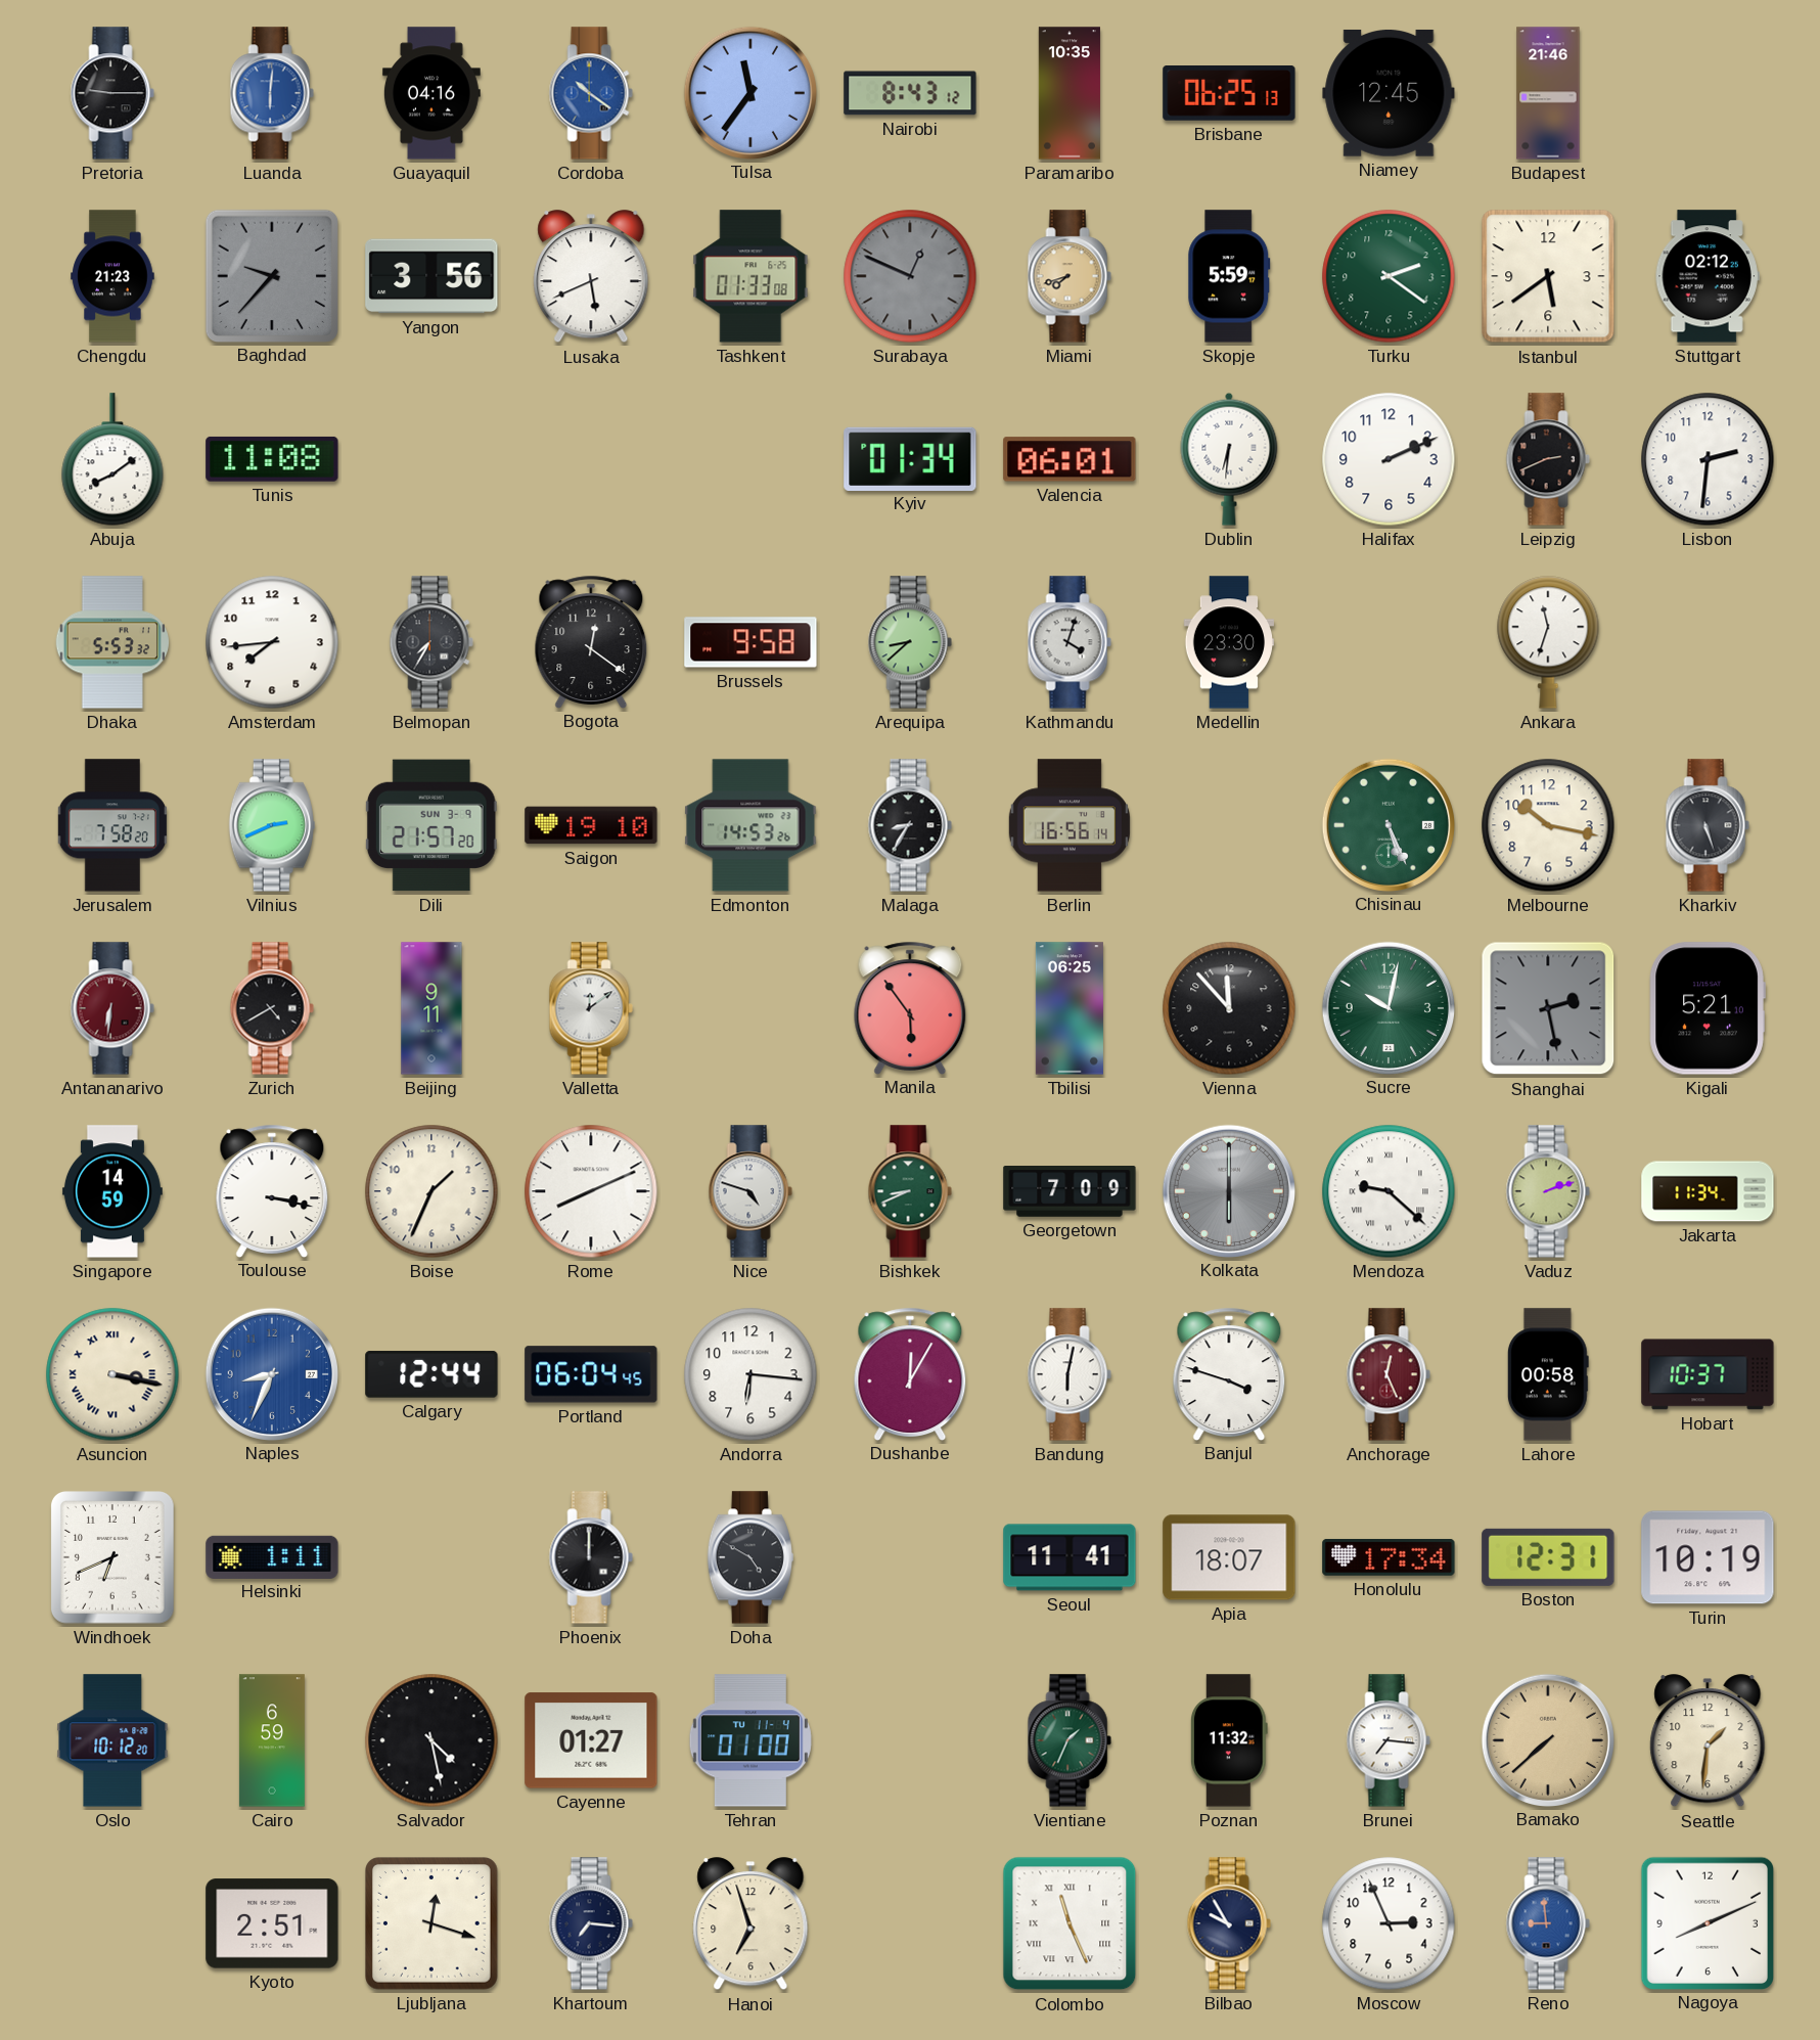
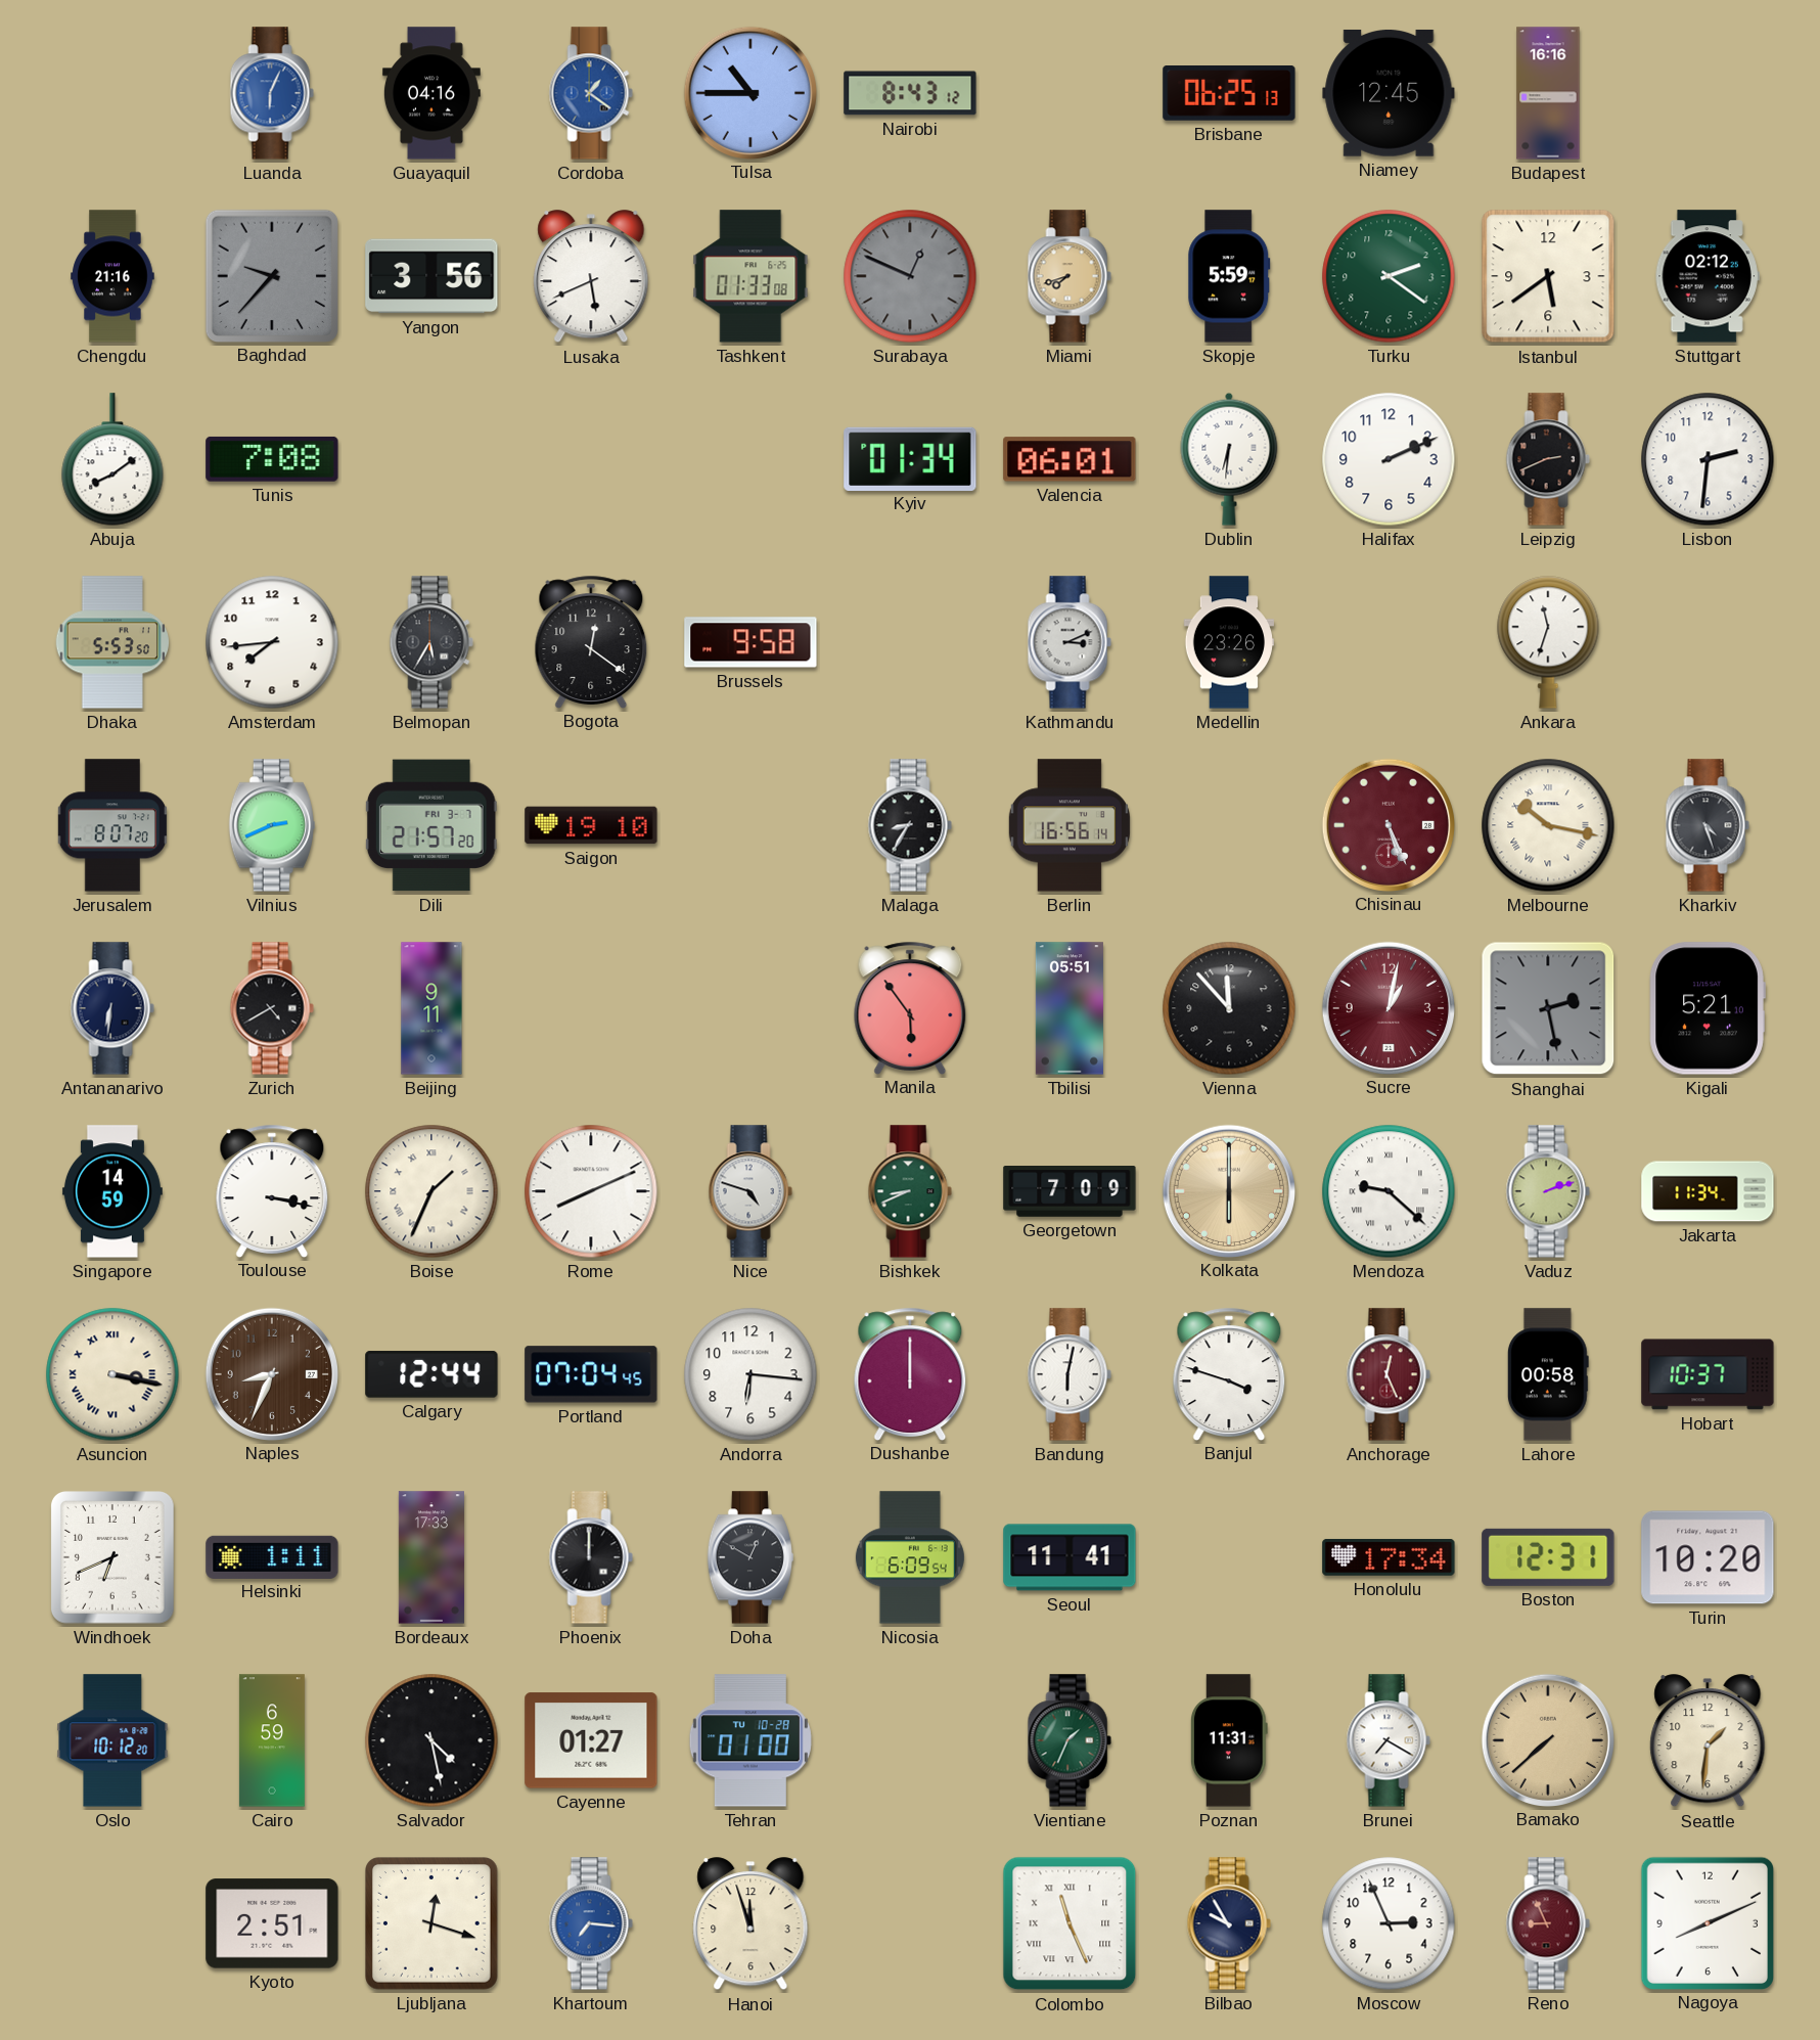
Pretoria: 9:15 -> none (112, 93)
Luanda: 6:01 -> 6:04 (272, 93)
Cordoba: 10:21 -> 1:21 (591, 93)
Tulsa: 11:36 -> 10:45 (749, 92)
Paramaribo: 10:35 -> none (1070, 93)
Budapest: 21:46 -> 16:16 (1548, 93)
Chengdu: 21:23 -> 21:16 (112, 276)
Tunis: 11:08 -> 7:08 (272, 459)
Dhaka: 5:53:32 -> 5:53:50 (112, 642)
Belmopan: 7:35 -> 5:35 (431, 642)
Arequipa: 8:38 -> none (910, 642)
Kathmandu: 4:03 -> 3:11 (1070, 642)
Medellin: 23:30 -> 23:26 (1228, 642)
Jerusalem: 7:58 -> 8:07 (112, 825)
Dili date: SUN 3-9 -> FRI 3-7 (431, 825)
Edmonton: 14:53 -> none (750, 825)
Chisinau dial: green -> burgundy (1387, 824)
Melbourne numerals: Arabic -> Roman (1548, 825)
Kharkiv: 5:27 -> 4:27 (1708, 825)
Antananarivo dial: burgundy -> navy (112, 1008)
Valletta: 12:09 -> none (591, 1008)
Tbilisi: 06:25 -> 05:51 (1070, 1008)
Sucre: 10:02 -> 1:02 (1387, 1007)
Sucre dial: green -> burgundy (1387, 1007)
Boise numerals: Arabic -> Roman (431, 1191)
Kolkata dial: grey -> champagne (1228, 1190)
Naples dial: blue -> brown (271, 1373)
Portland: 06:04 -> 07:04 (591, 1374)
Dushanbe: 12:05 -> 12:00 (910, 1373)
Bordeaux: none -> 17:33 (431, 1557)
Doha: 4:50 -> 12:50 (750, 1557)
Nicosia: none -> 6:09 (910, 1557)
Apia: 18:07 -> none (1229, 1557)
Turin: 10:19 -> 10:20 (1708, 1557)
Tehran date: TU 11-4 -> TU 10-28 (750, 1740)
Poznan: 11:32 -> 11:31 (1229, 1740)
Brunei: 7:16 -> 7:20 (1389, 1740)
Khartoum dial: navy -> blue (591, 1923)
Hanoi: 6:57 -> 11:57 (750, 1924)
Reno: 8:59 -> 8:56 (1548, 1923)
Reno dial: blue -> burgundy (1548, 1923)
